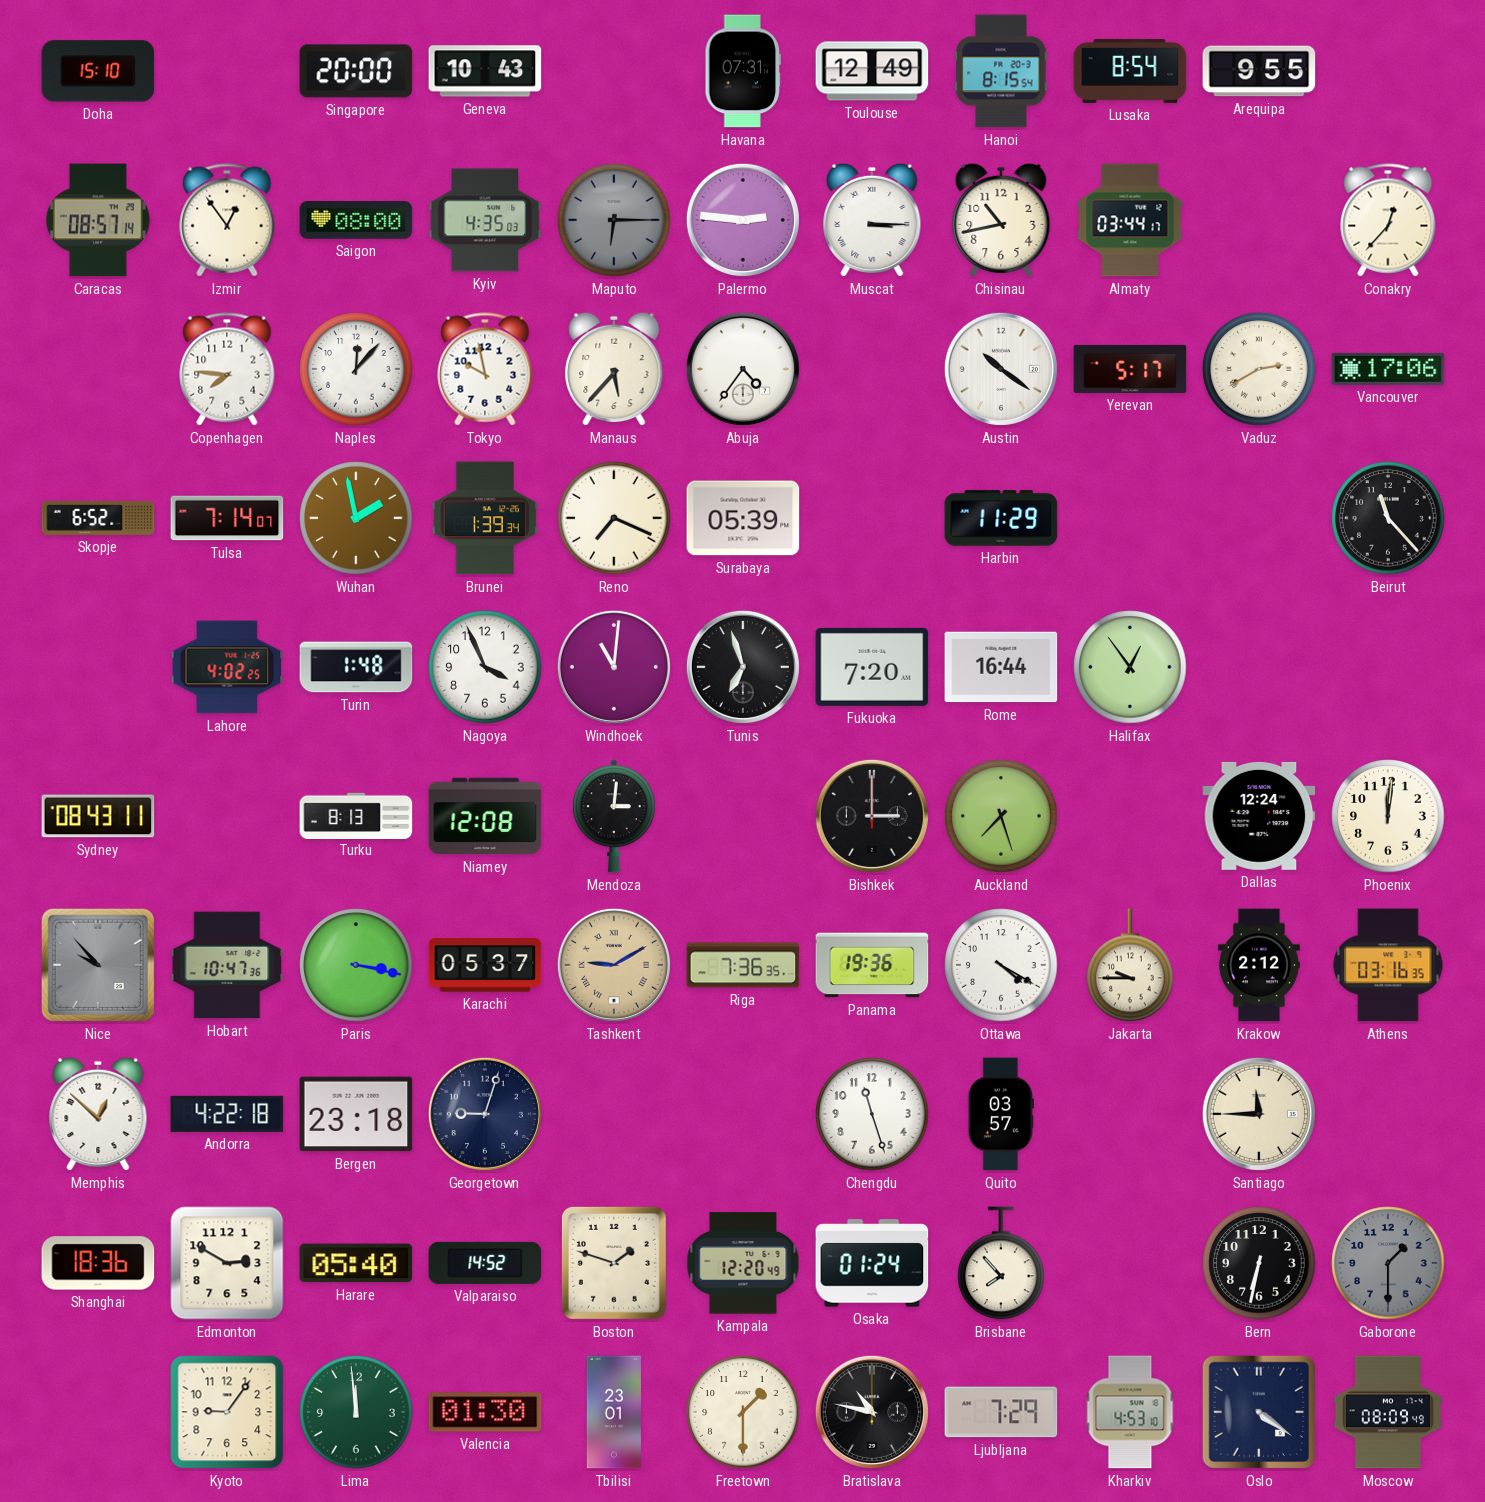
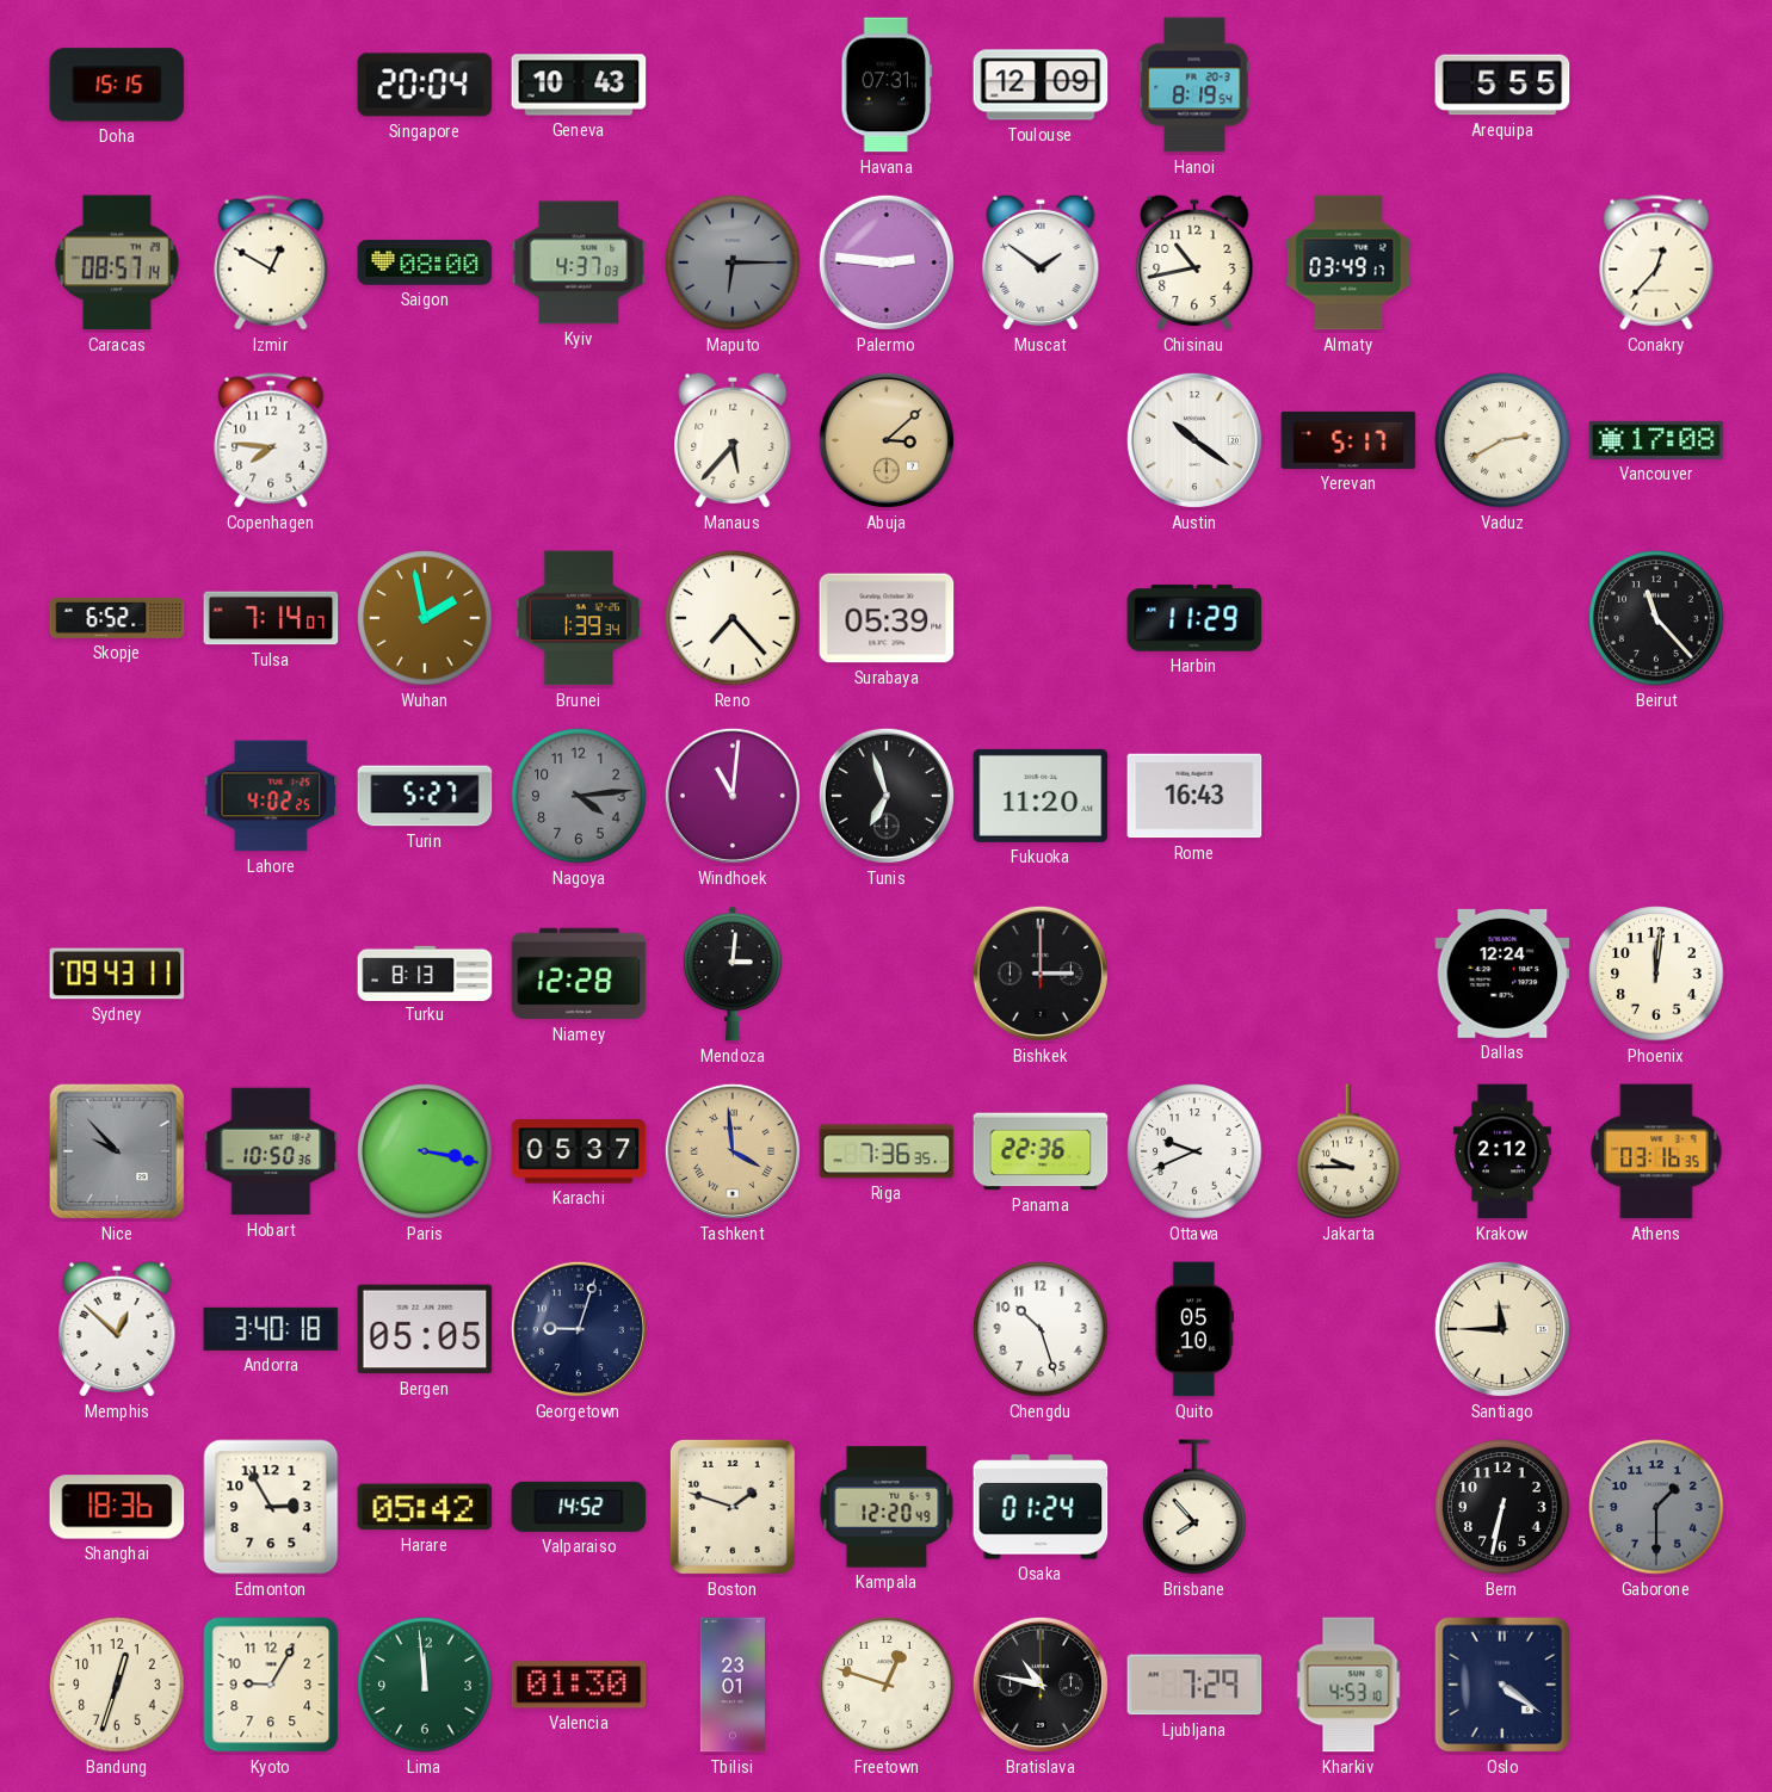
Doha: 15:10 -> 15:15 (117, 85)
Singapore: 20:00 -> 20:04 (425, 85)
Toulouse: 12:49 -> 12:09 (1041, 85)
Hanoi: 8:15 -> 8:19 (1194, 85)
Lusaka: 8:54 -> none (1130, 71)
Arequipa: 9:55 -> 5:55 (1502, 85)
Izmir: 12:54 -> 12:50 (271, 262)
Kyiv: 4:35 -> 4:37 (579, 262)
Muscat: 3:15 -> 1:51 (1041, 262)
Almaty: 03:44 -> 03:49 (1348, 262)
Naples: 12:07 -> none (356, 369)
Tokyo: 9:58 -> none (485, 369)
Abuja: 4:36 -> 3:08 (887, 440)
Abuja dial: white -> champagne (887, 440)
Vancouver: 17:06 -> 17:08 (1656, 440)
Reno: 7:19 -> 7:23 (733, 618)
Turin: 1:48 -> 5:27 (425, 796)
Nagoya: 3:56 -> 4:14 (579, 796)
Nagoya dial: white -> grey (579, 796)
Fukuoka: 7:20 -> 11:20 (1041, 796)
Rome: 16:44 -> 16:43 (1194, 796)
Halifax: 12:54 -> none (1130, 667)
Sydney: 08:43 -> 09:43 (117, 974)
Niamey: 12:08 -> 12:28 (579, 974)
Auckland: 7:27 -> none (1001, 816)
Hobart: 10:47 -> 10:50 (271, 1151)
Tashkent: 9:10 -> 3:59 (733, 1151)
Panama: 19:36 -> 22:36 (1041, 1151)
Ottawa: 4:20 -> 9:41 (1194, 1151)
Andorra: 4:22 -> 3:40 (271, 1329)
Bergen: 23:18 -> 05:05 (425, 1329)
Chengdu: 11:27 -> 10:27 (1041, 1329)
Quito: 03:57 -> 05:10 (1194, 1329)
Edmonton: 2:50 -> 2:55 (271, 1507)
Harare: 05:40 -> 05:42 (425, 1507)
Bandung: none -> 12:33 (117, 1685)
Kyoto: 9:06 -> 9:05 (271, 1685)
Freetown: 1:30 -> 12:48 (887, 1685)
Moscow: 08:09 -> none (1388, 1412)
